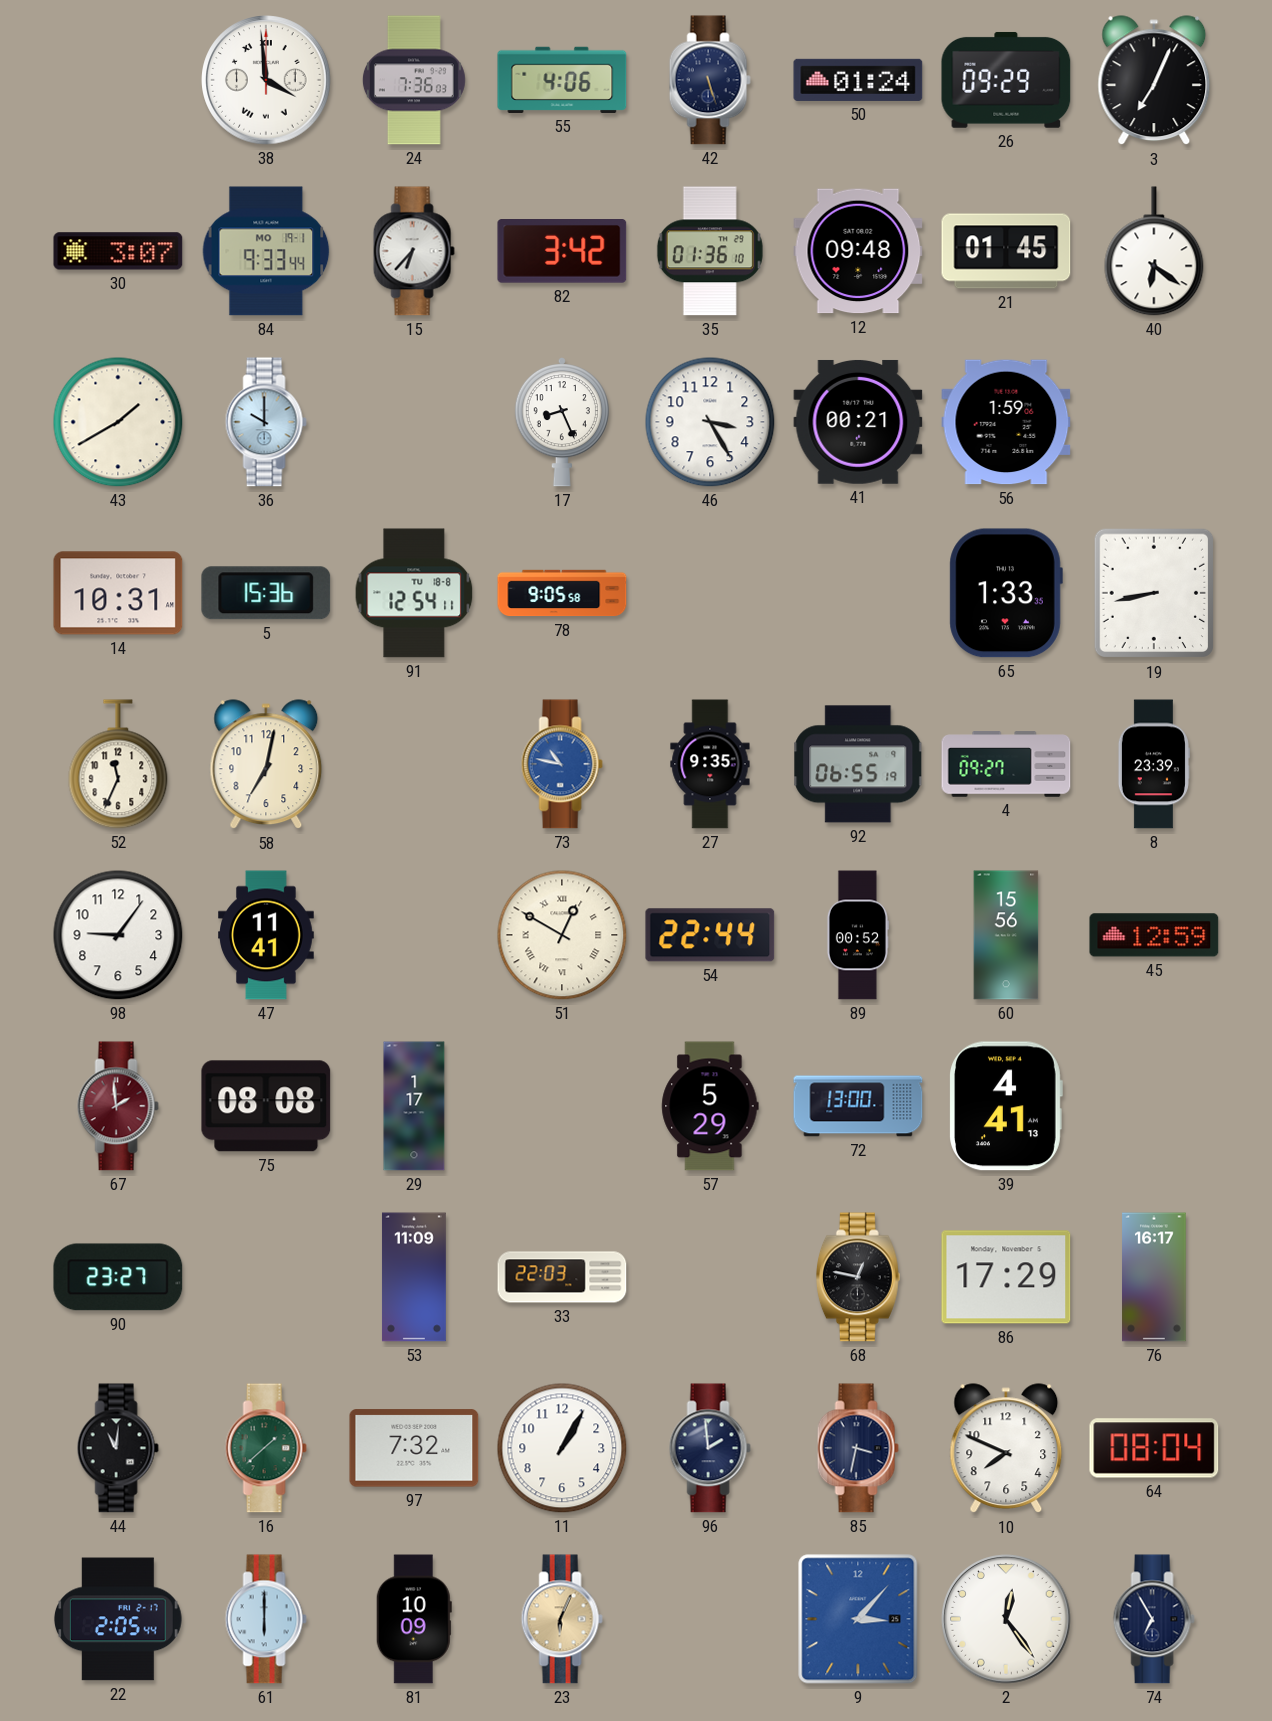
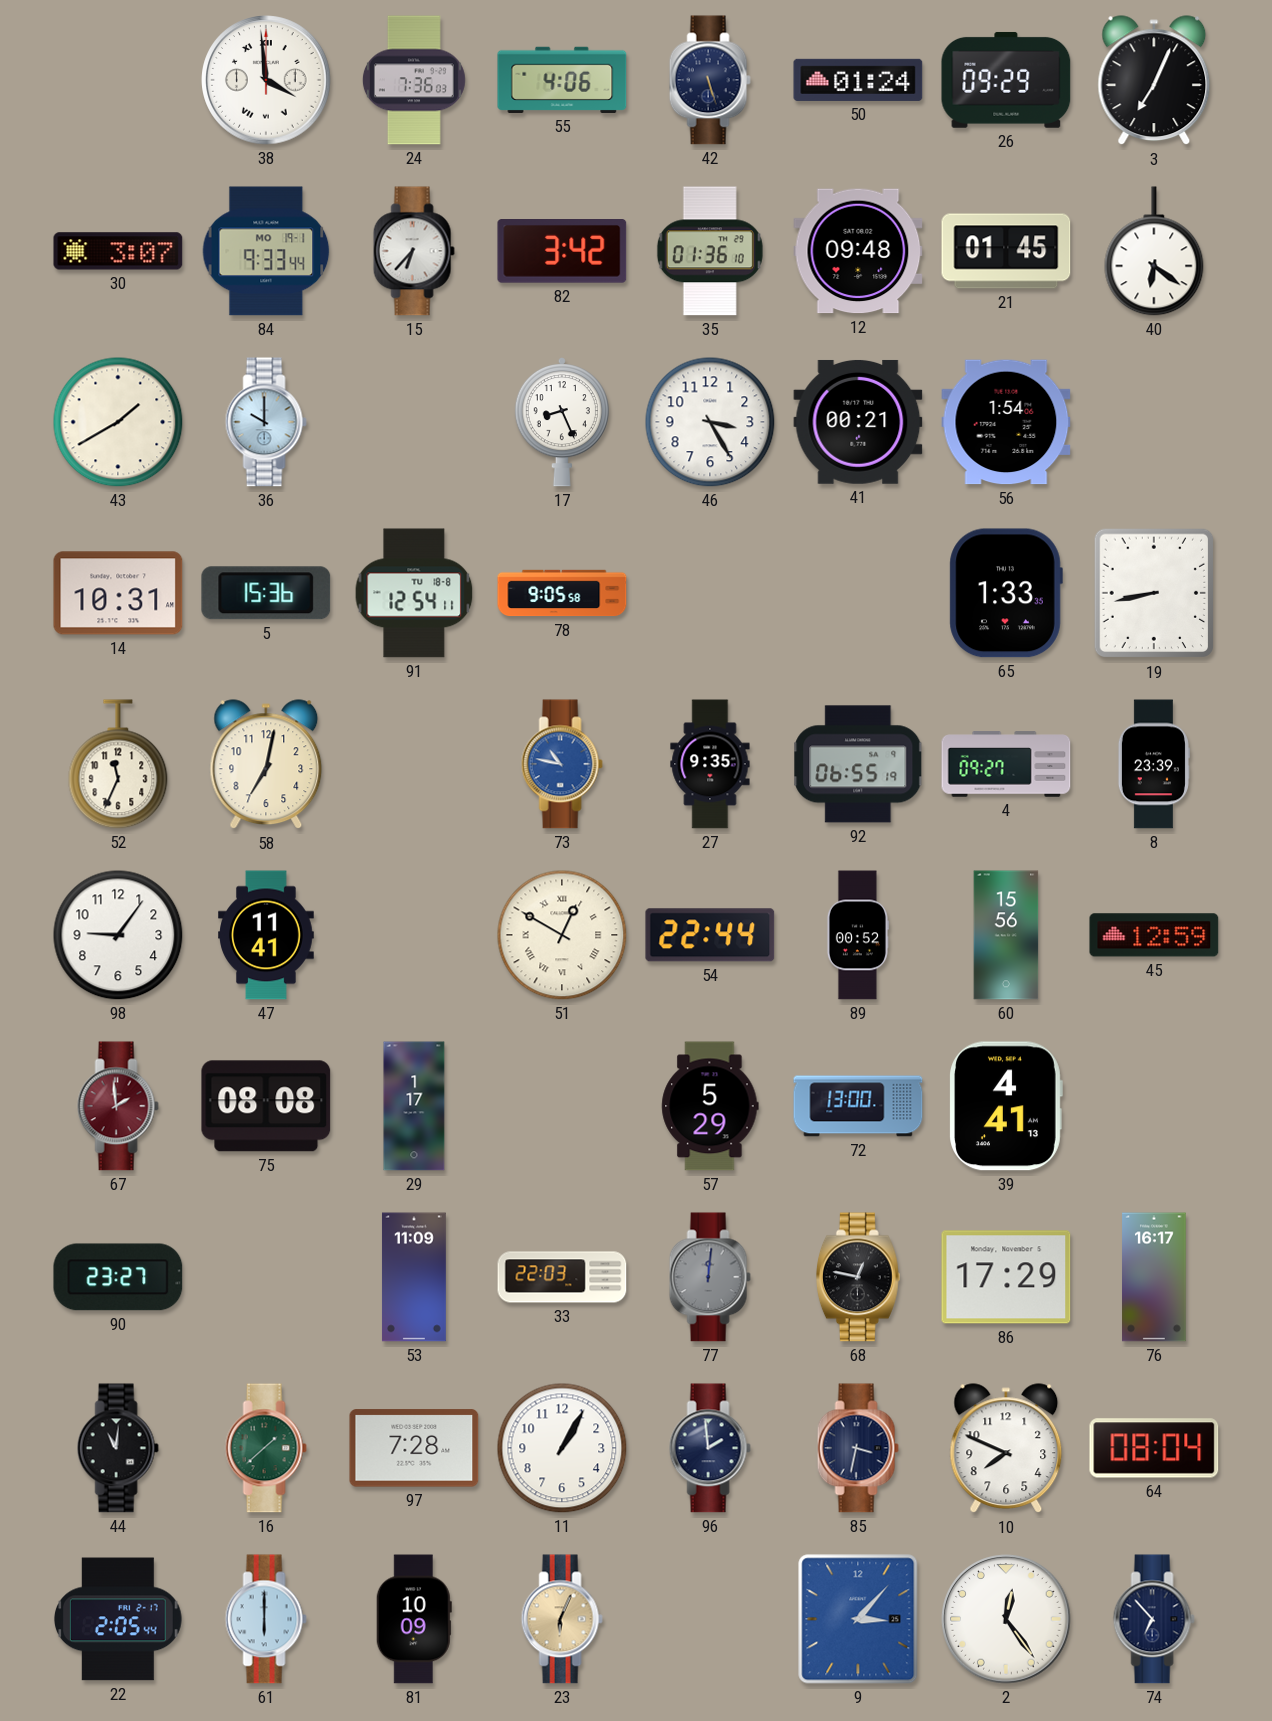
56: 1:59 -> 1:54 (1006, 422)
77: none -> 12:01 (710, 1277)
97: 7:32 -> 7:28 (414, 1448)
74: 6:55 -> 6:53 (1154, 1619)
